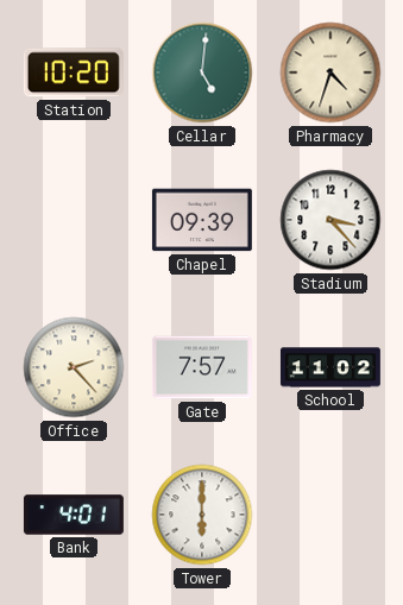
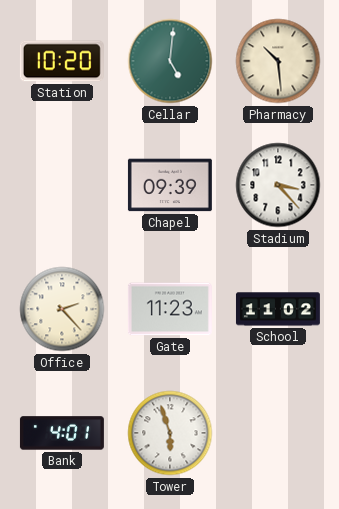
Pharmacy: 4:33 -> 10:29 (278, 61)
Gate: 7:57 -> 11:23 (170, 309)
Tower: 6:00 -> 5:57 (170, 433)
